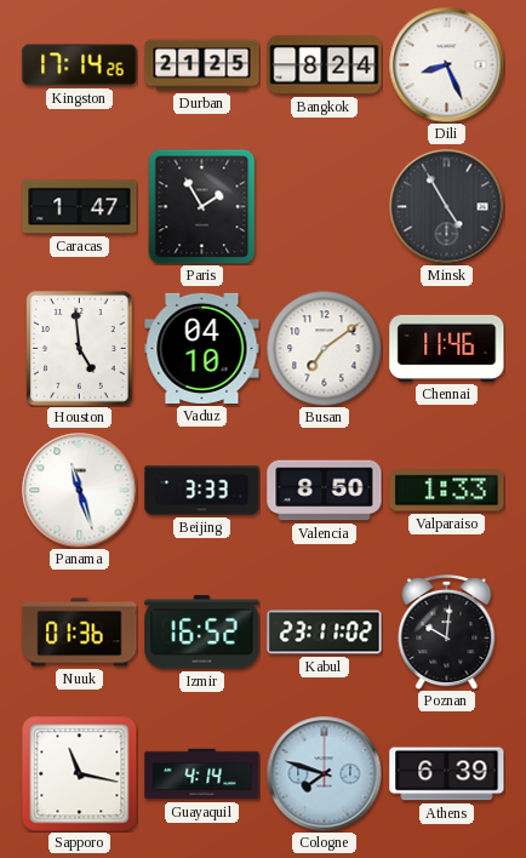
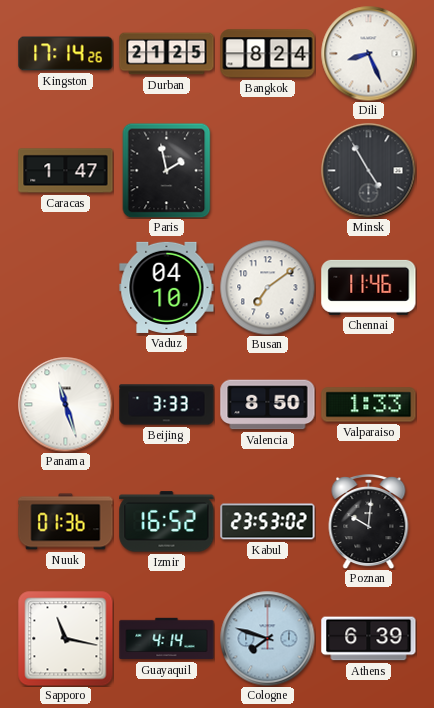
Paris: 1:55 -> 1:58 (167, 170)
Houston: 4:59 -> none (80, 349)
Kabul: 23:11 -> 23:53 (268, 522)
